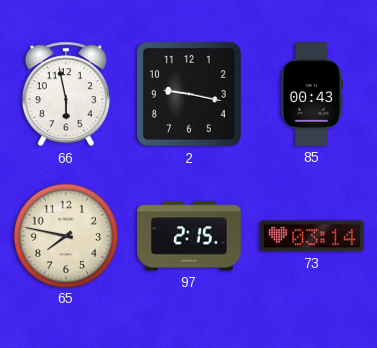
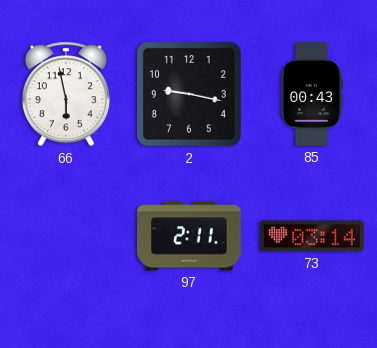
65: 7:47 -> none (65, 235)
97: 2:15 -> 2:11 (190, 236)
